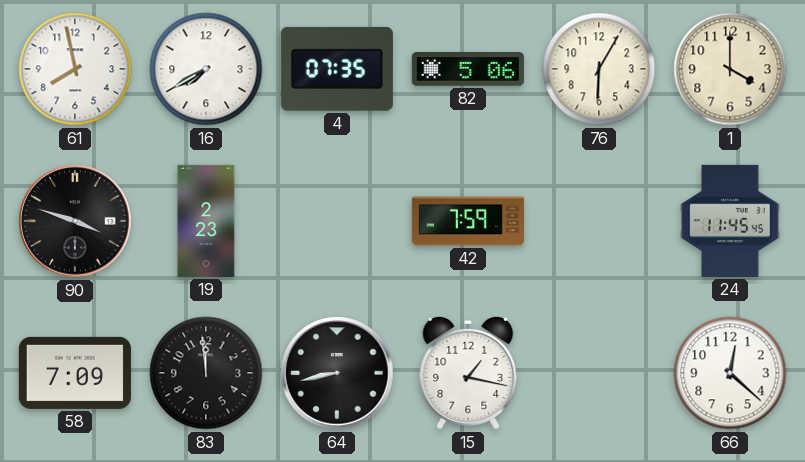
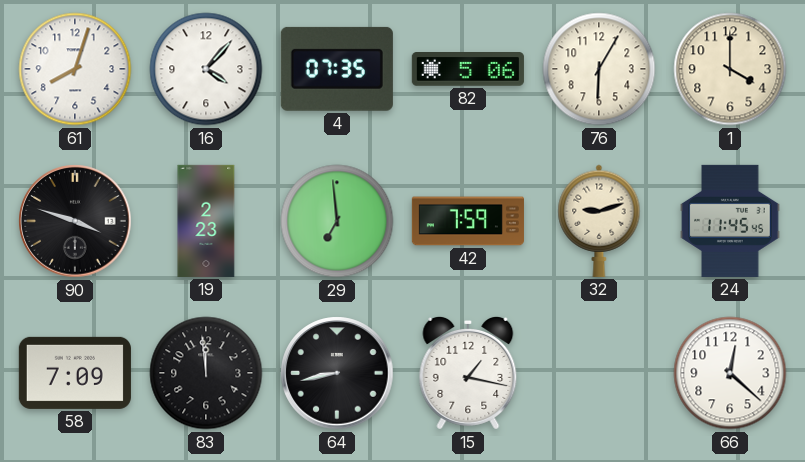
61: 7:58 -> 8:03 (75, 69)
16: 7:40 -> 4:07 (206, 69)
29: none -> 6:59 (337, 221)
32: none -> 9:12 (599, 221)
